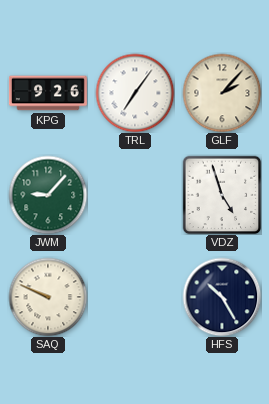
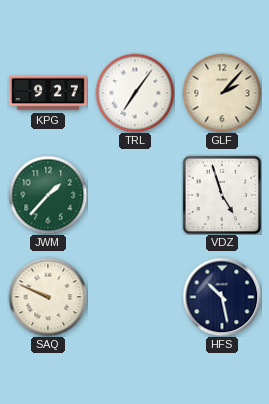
KPG: 9:26 -> 9:27 (48, 93)
JWM: 9:07 -> 1:37 (48, 195)
HFS: 10:25 -> 10:28 (222, 297)
